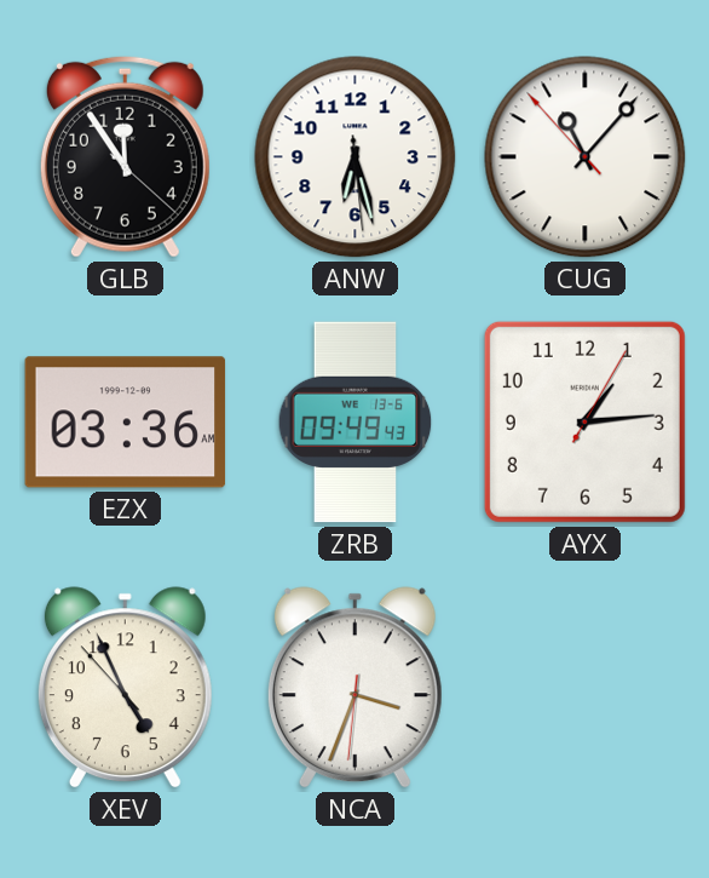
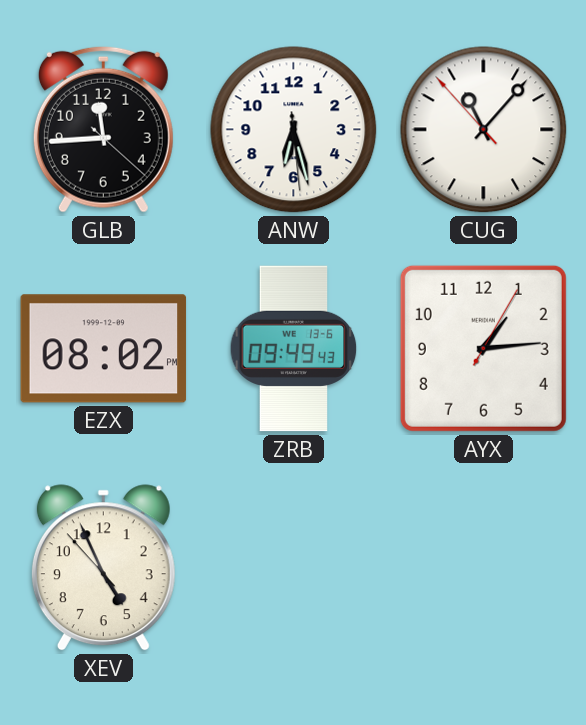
GLB: 11:54 -> 11:44 (103, 129)
EZX: 03:36 -> 08:02 (104, 349)
NCA: 3:33 -> none (354, 688)
